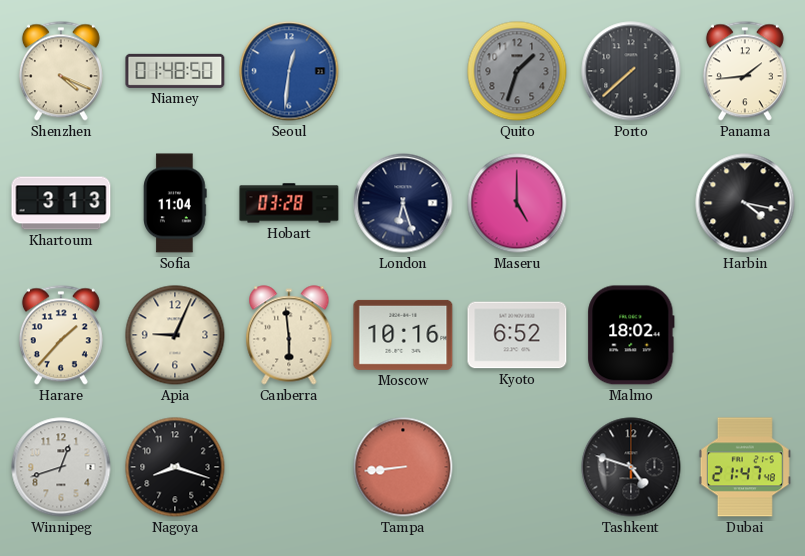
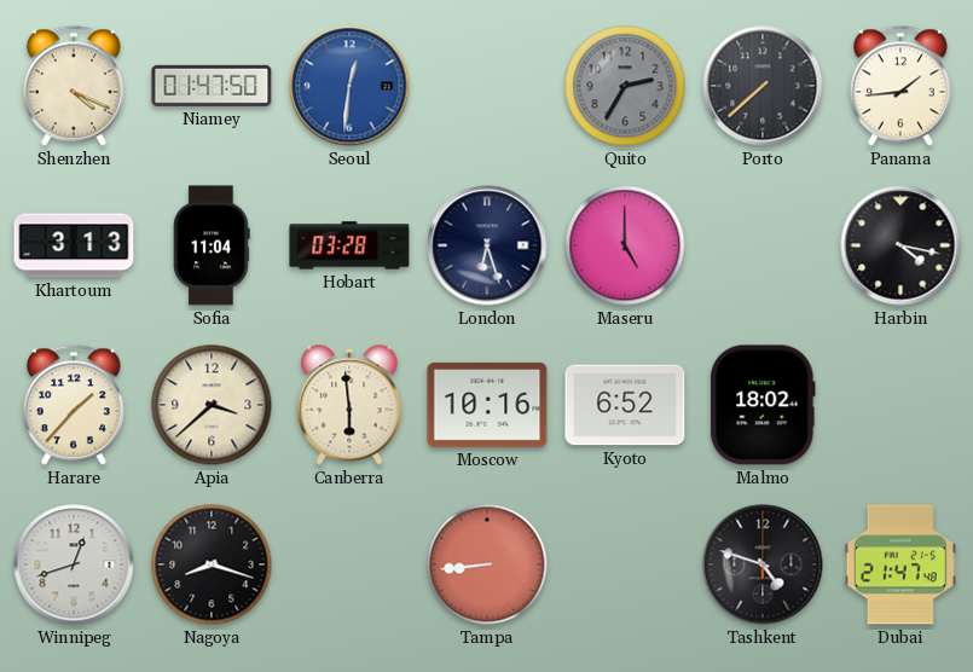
Niamey: 01:48 -> 01:47 (212, 86)
Quito: 1:33 -> 2:35 (625, 86)
Apia: 9:04 -> 3:38 (212, 405)
